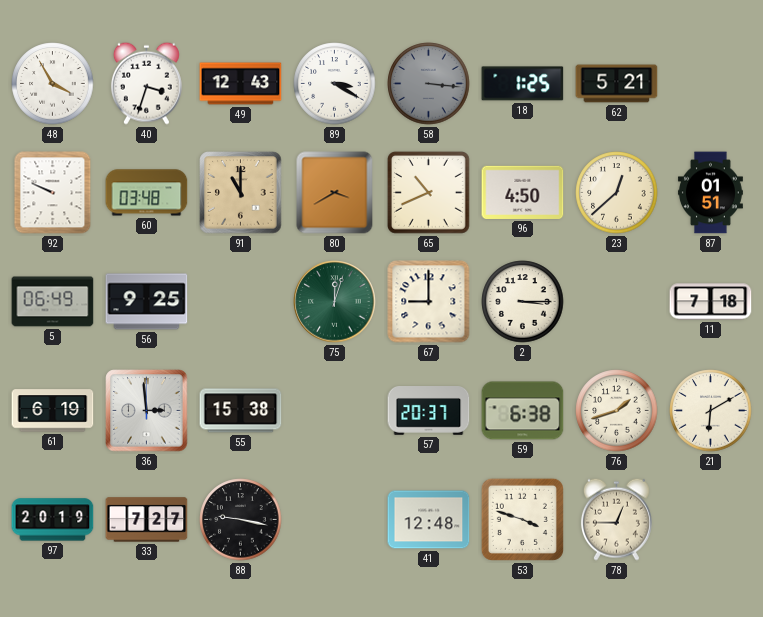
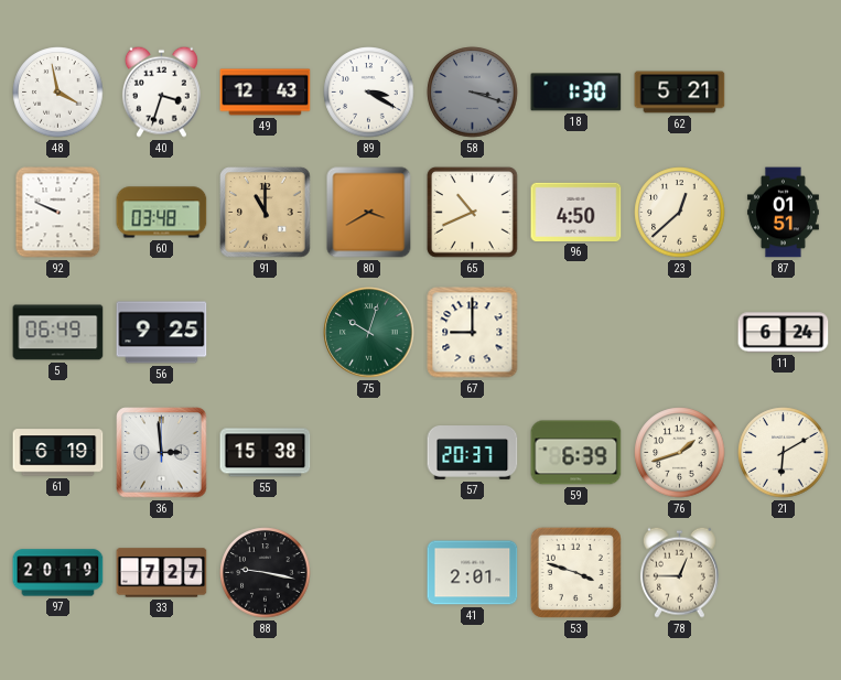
48: 3:55 -> 3:58 (58, 93)
58: 3:16 -> 3:18 (473, 93)
18: 1:25 -> 1:30 (576, 93)
75: 12:03 -> 10:03 (369, 333)
2: 3:15 -> none (523, 302)
11: 7:18 -> 6:24 (784, 333)
59: 6:38 -> 6:39 (576, 453)
41: 12:48 -> 2:01 (473, 573)
